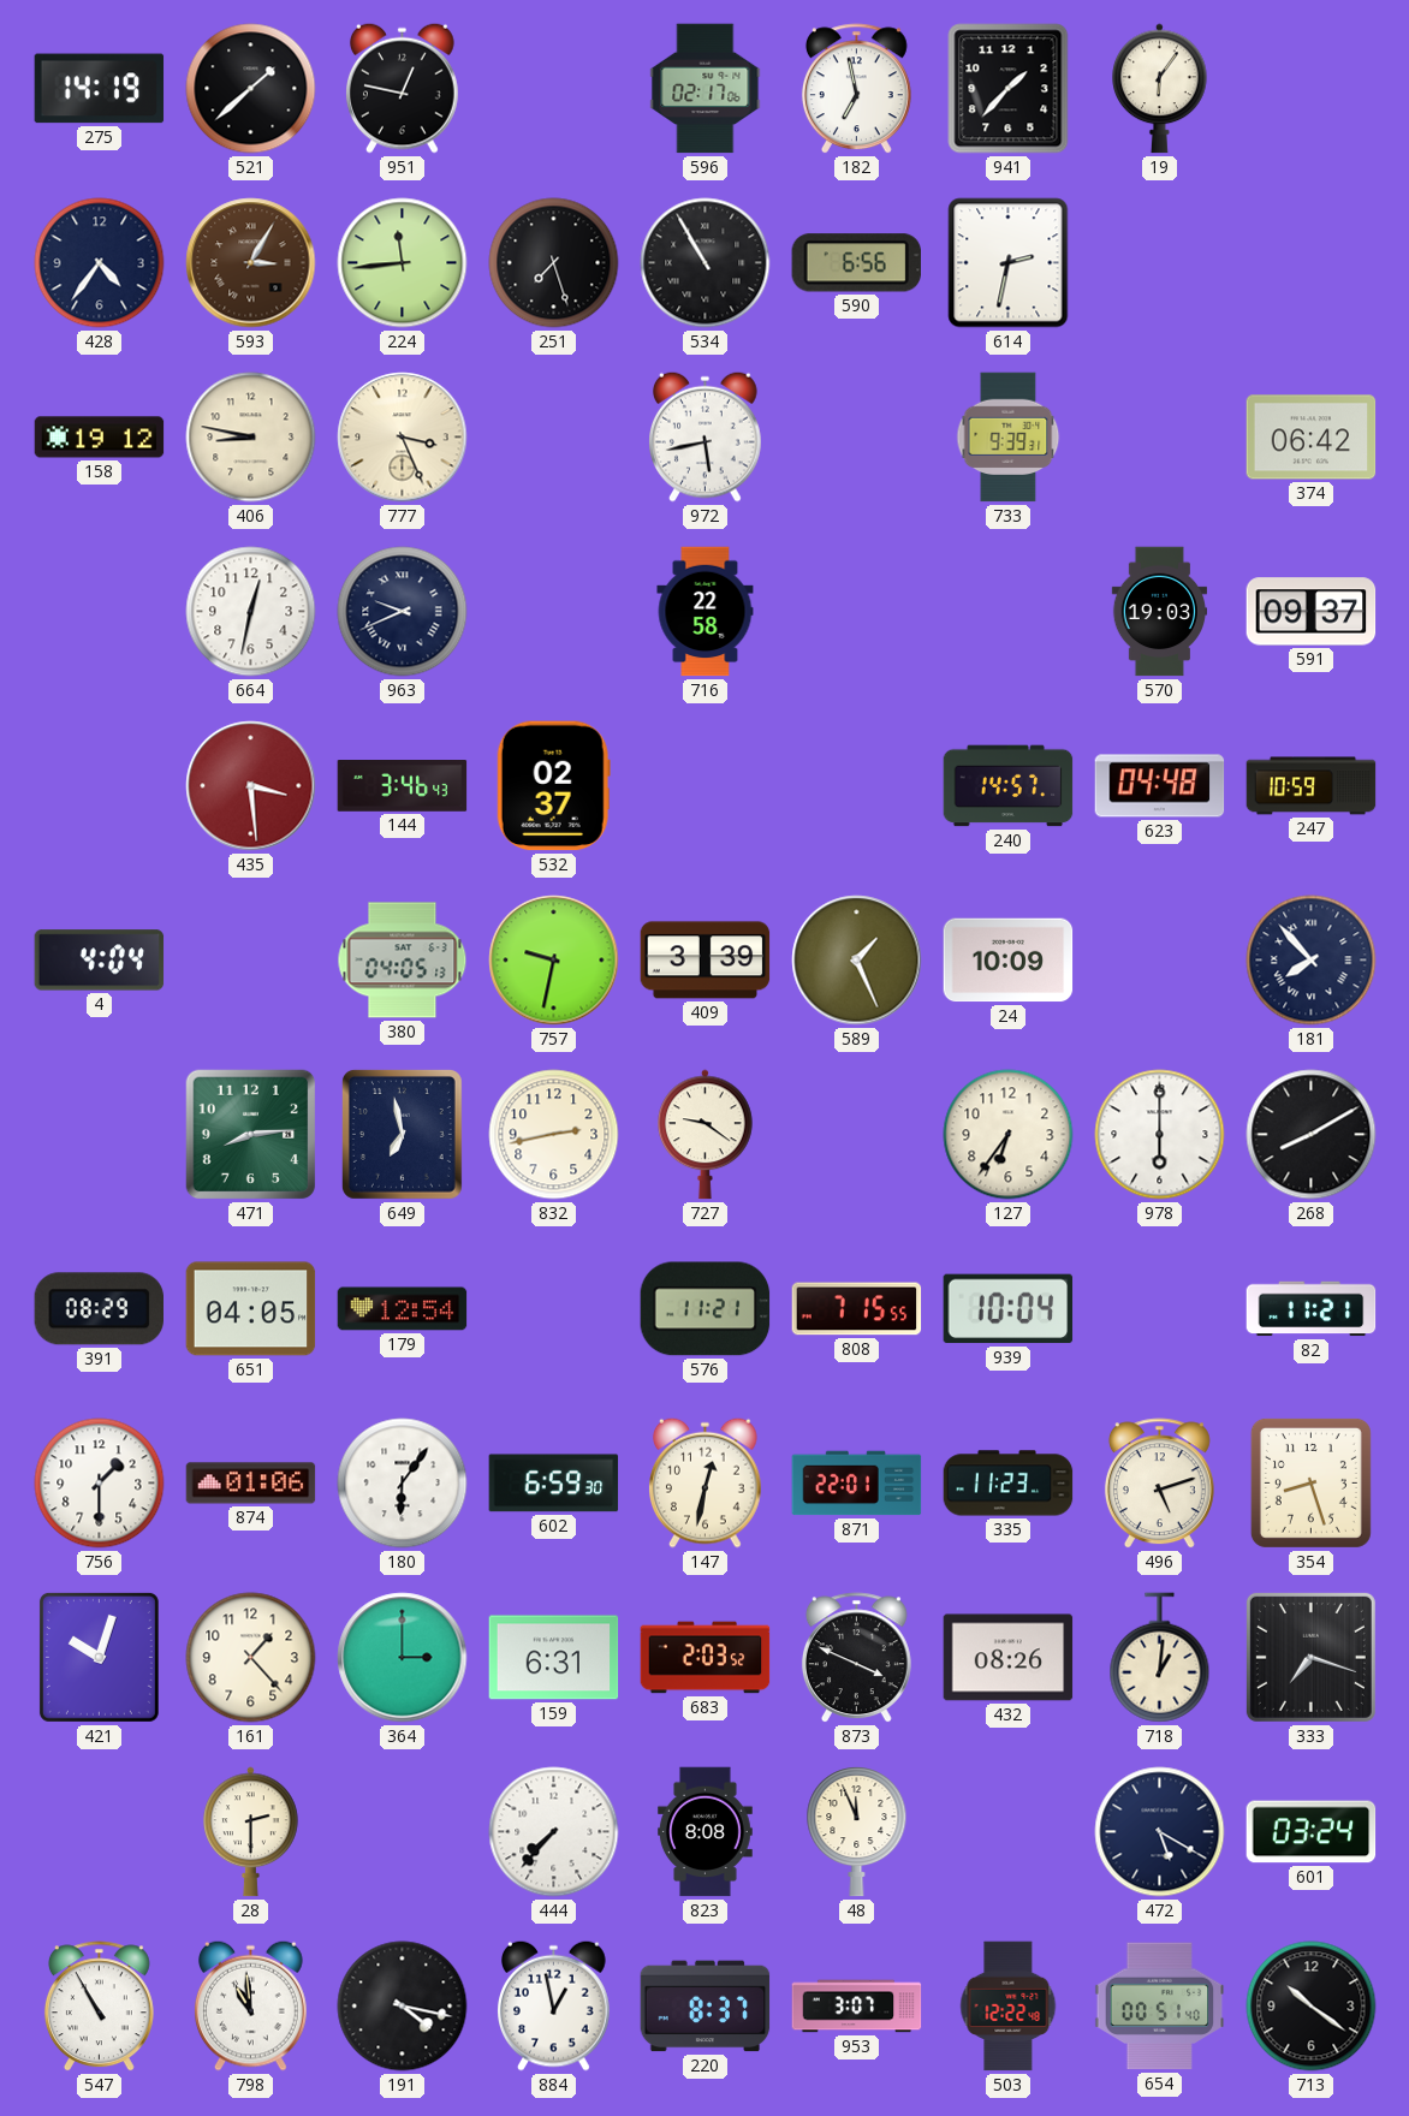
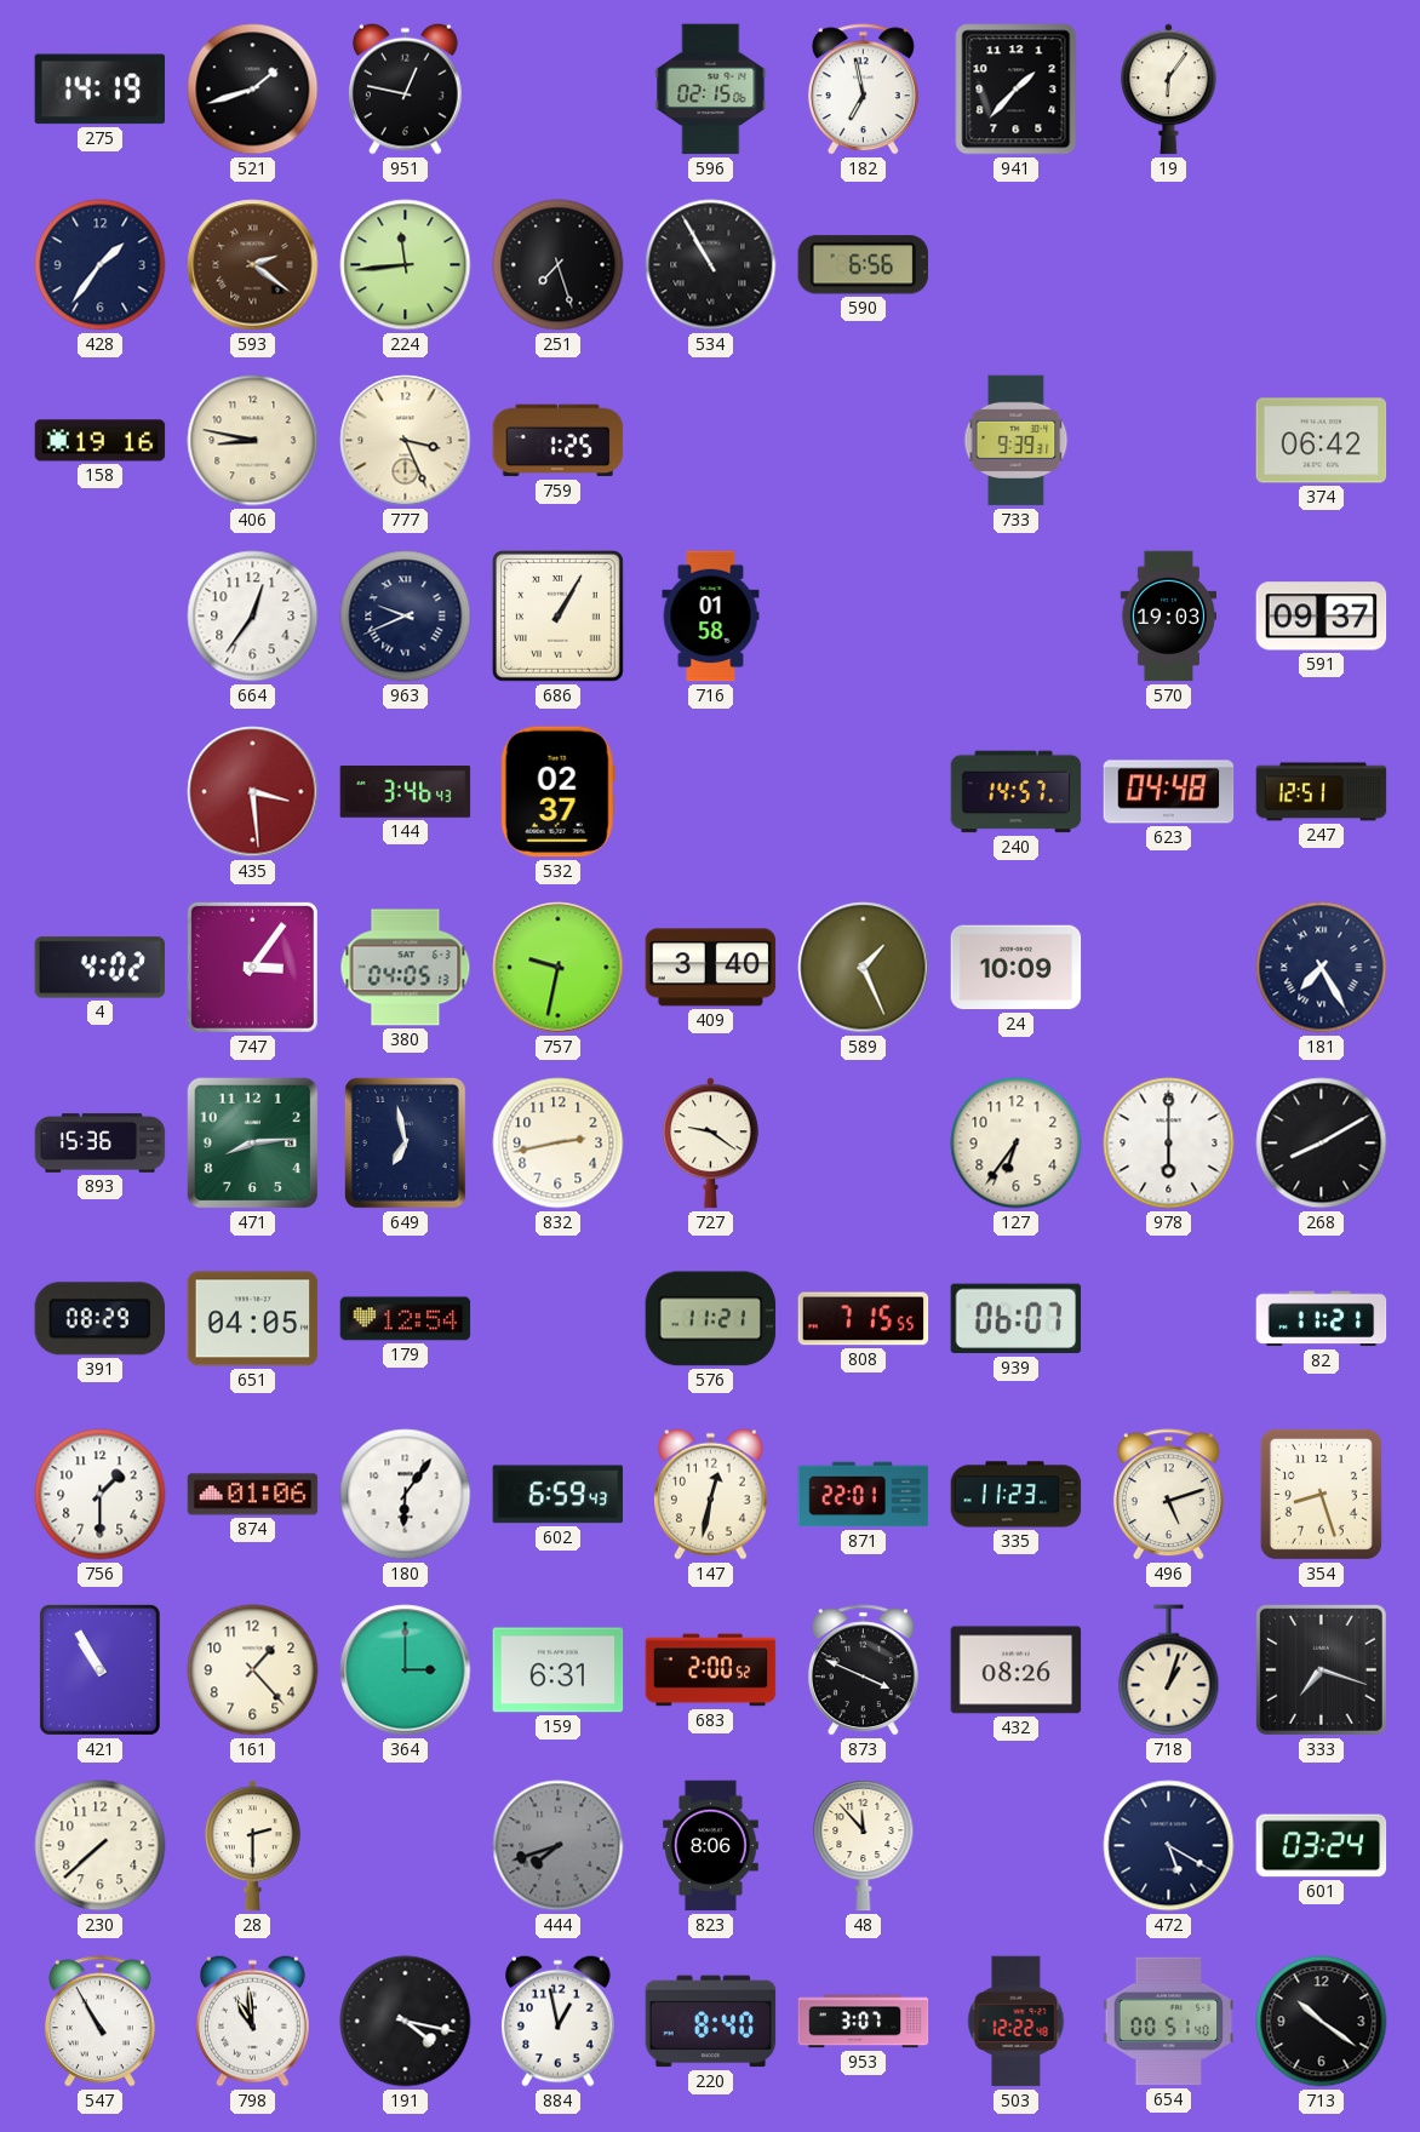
521: 1:38 -> 1:42 (253, 90)
596: 02:17 -> 02:15 (711, 90)
428: 4:36 -> 1:36 (101, 265)
593: 3:05 -> 2:21 (253, 265)
614: 2:32 -> none (1009, 263)
158: 19:12 -> 19:16 (101, 441)
759: none -> 1:25 (559, 441)
972: 5:43 -> none (706, 436)
664: 12:32 -> 12:36 (253, 617)
686: none -> 1:05 (557, 615)
716: 22:58 -> 01:58 (711, 617)
247: 10:59 -> 12:51 (1322, 792)
4: 4:04 -> 4:02 (101, 968)
747: none -> 3:06 (252, 967)
409: 3:39 -> 3:40 (711, 968)
181: 7:53 -> 7:25 (1322, 968)
893: none -> 15:36 (101, 1144)
939: 10:04 -> 06:07 (1017, 1319)
602: 6:59:30 -> 6:59:43 (559, 1495)
421: 10:03 -> 10:55 (99, 1669)
683: 2:03 -> 2:00 (711, 1670)
718: 1:01 -> 1:03 (1169, 1670)
230: none -> 7:38 (101, 1846)
444: 7:37 -> 7:42 (559, 1846)
444 dial: white -> grey (559, 1846)
823: 8:08 -> 8:06 (711, 1846)
48: 11:56 -> 11:53 (864, 1846)
220: 8:37 -> 8:40 (711, 2022)
